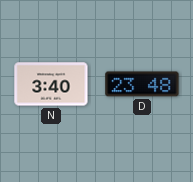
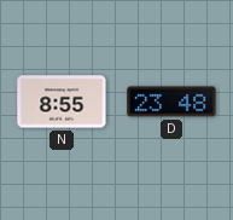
N: 3:40 -> 8:55 (62, 102)
